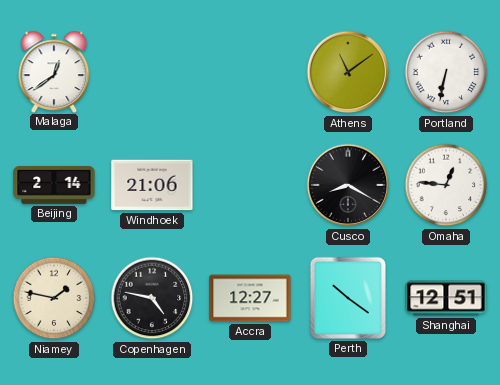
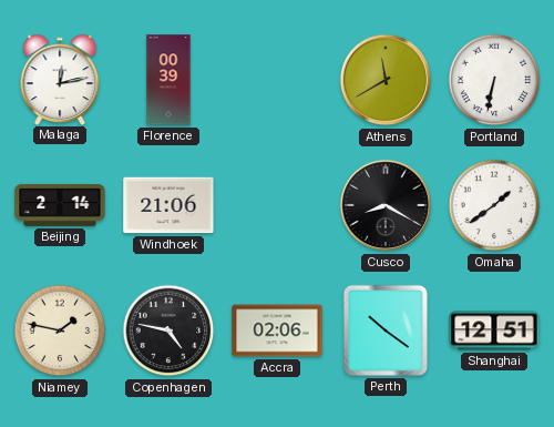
Malaga: 12:39 -> 12:13 (60, 79)
Florence: none -> 00:39 (168, 80)
Athens: 11:09 -> 11:40 (386, 80)
Omaha: 12:46 -> 1:39 (494, 205)
Accra: 12:27 -> 02:06 (277, 331)
